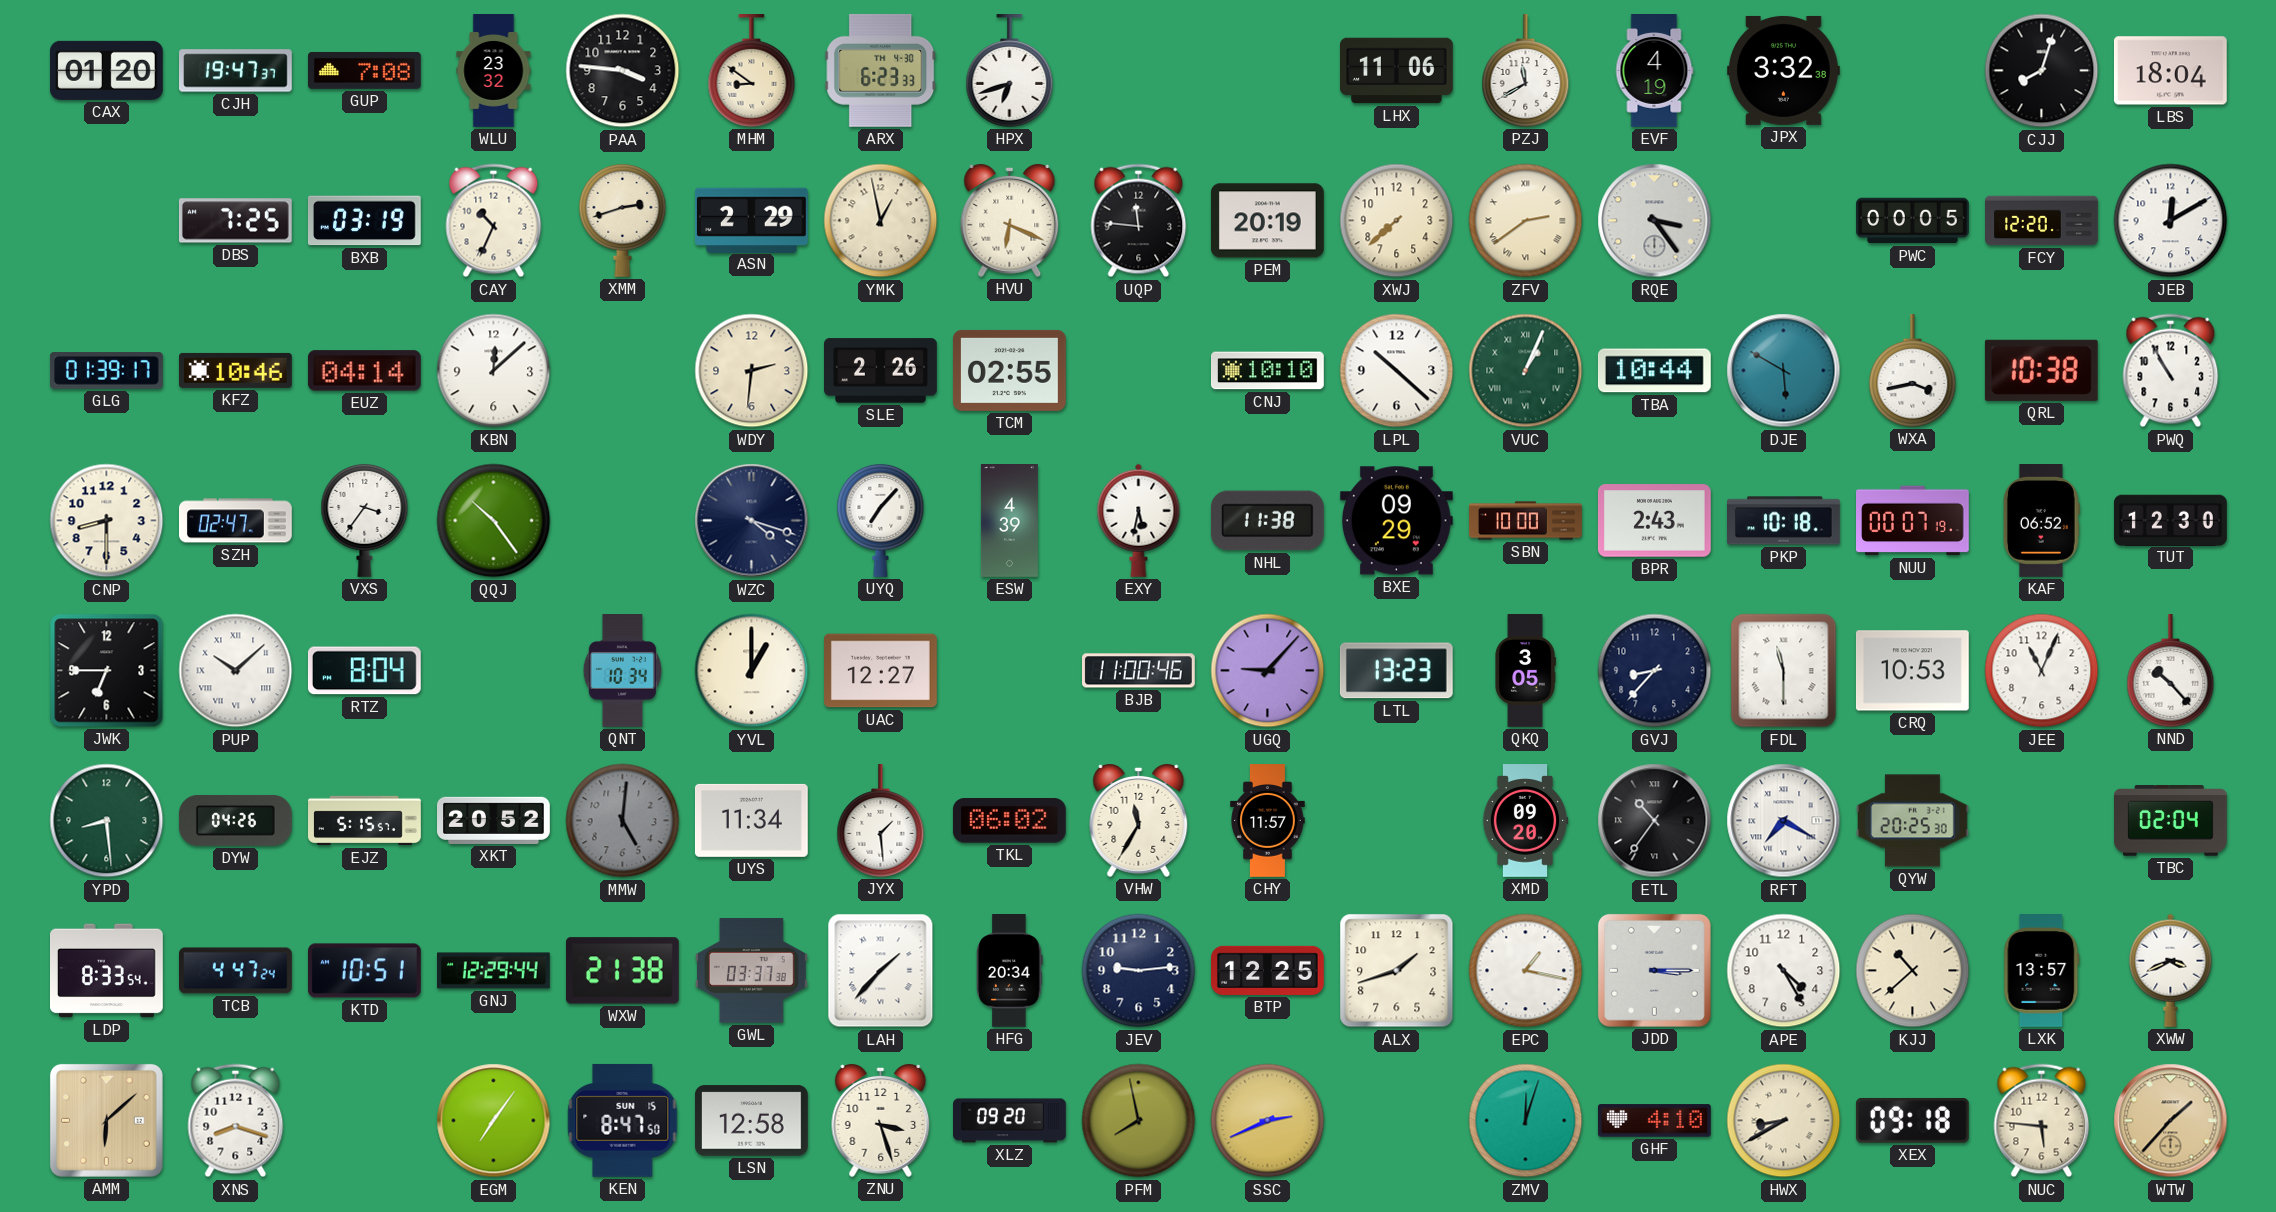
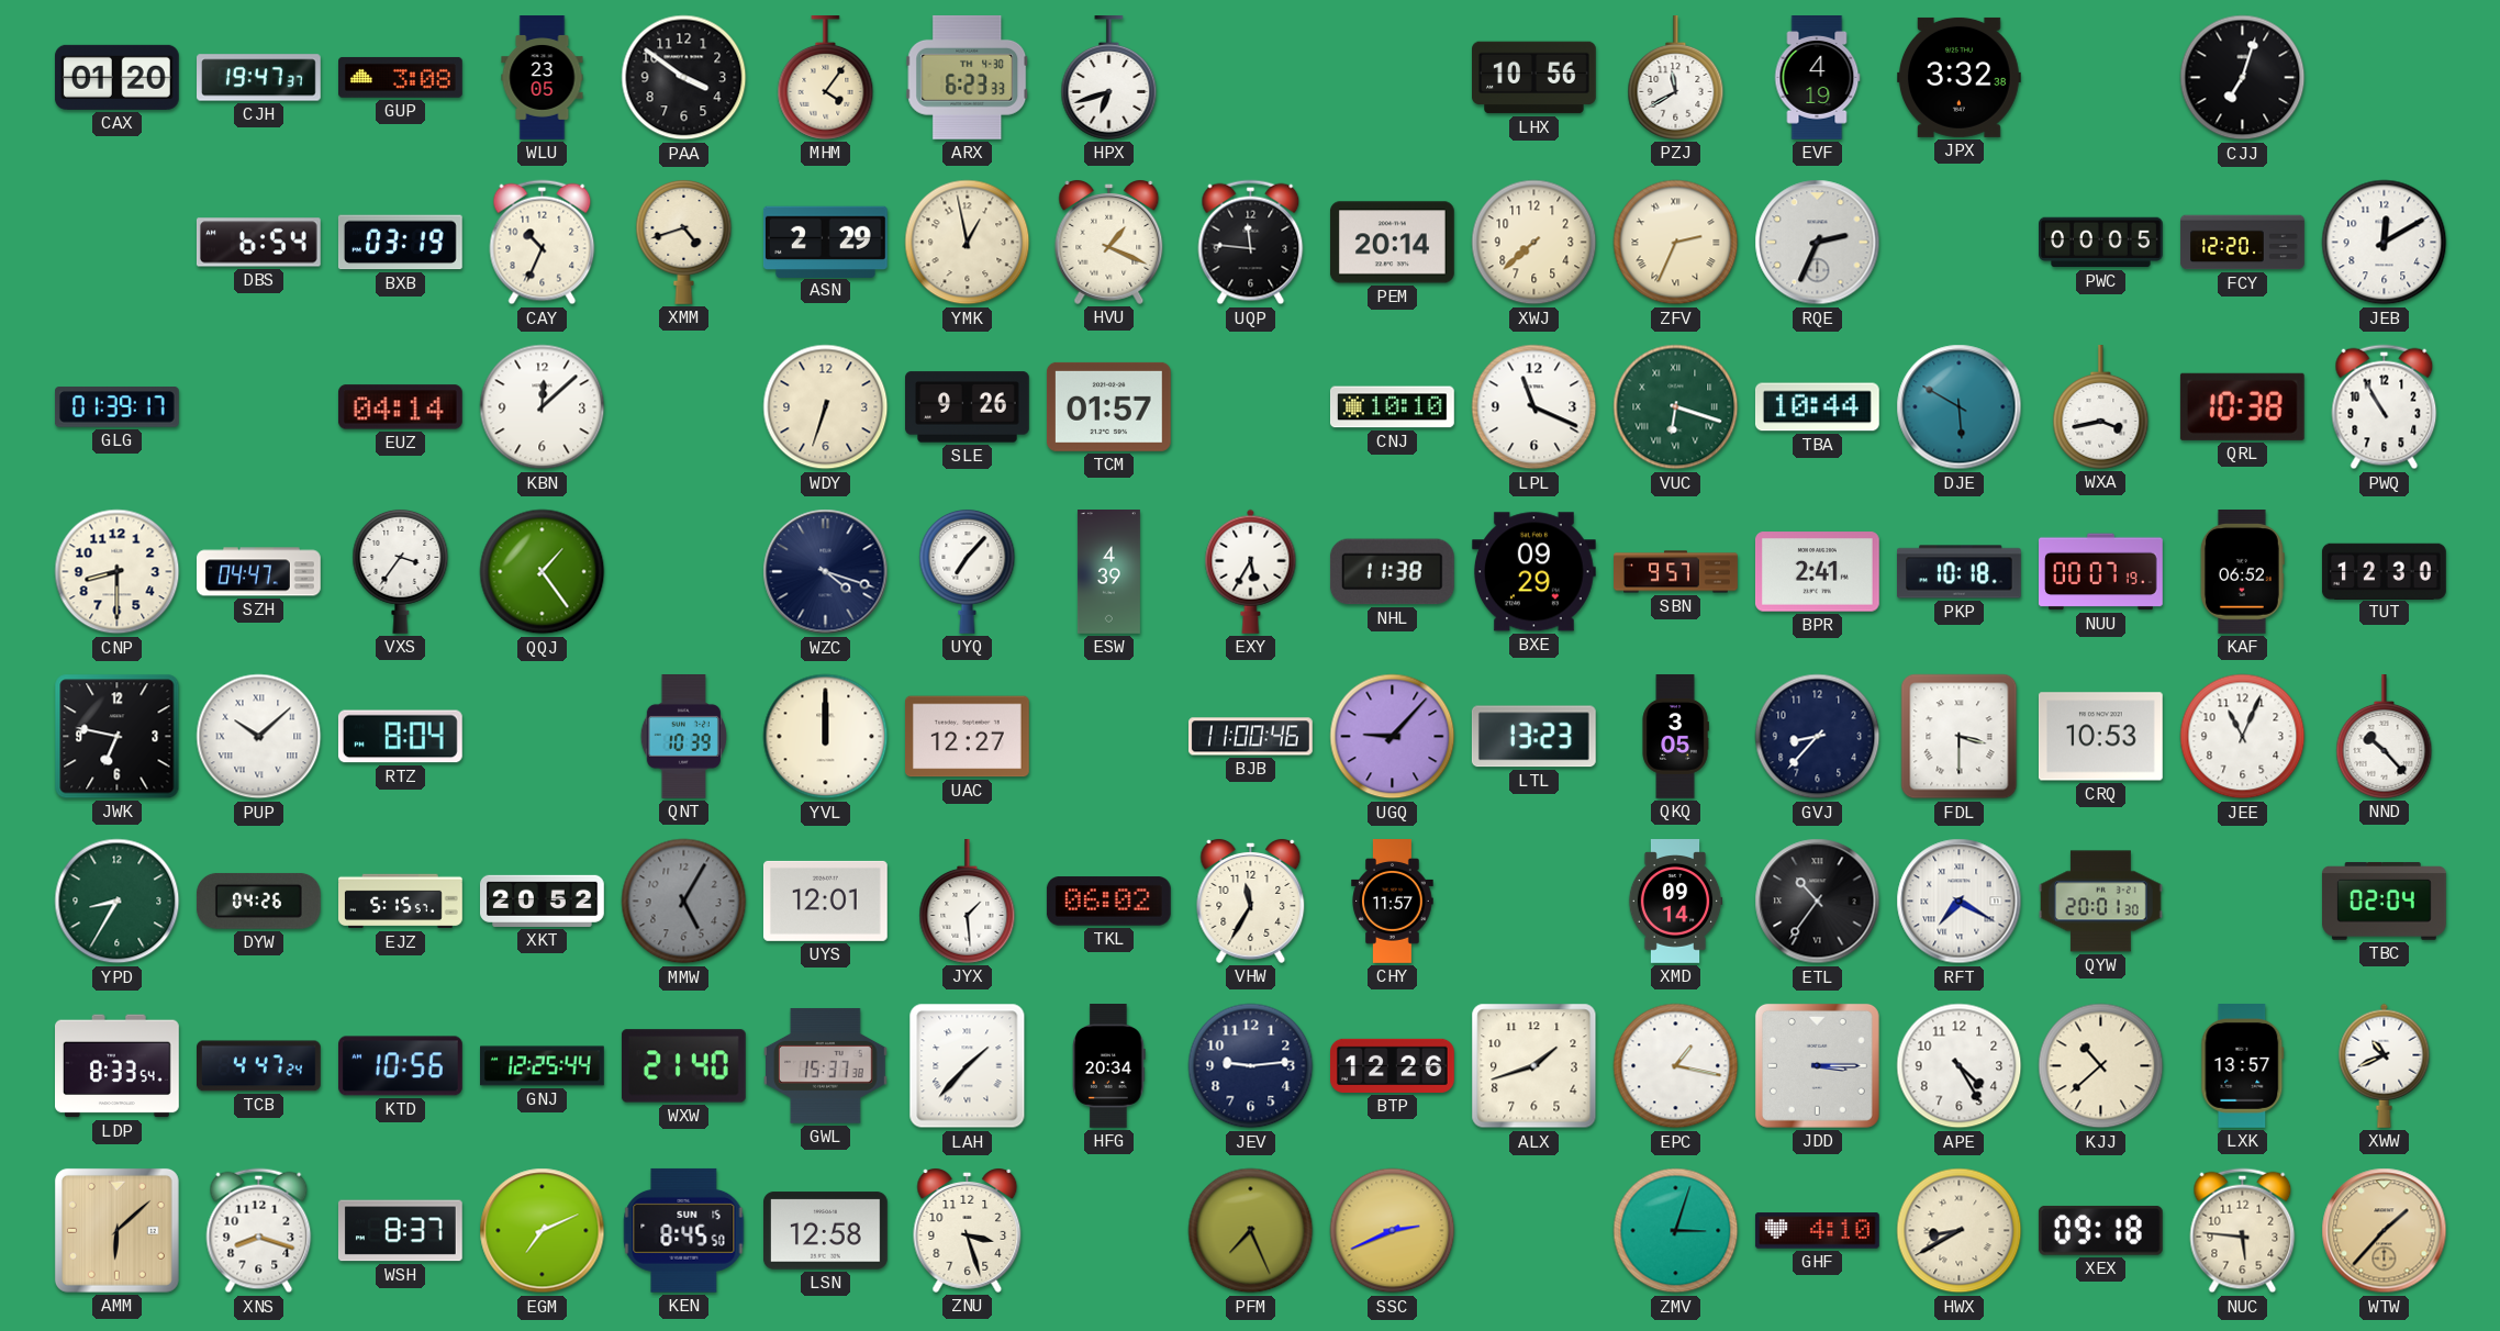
GUP: 7:08 -> 3:08 (401, 78)
WLU: 23:32 -> 23:05 (543, 78)
PAA: 3:46 -> 3:51 (684, 78)
MHM: 8:51 -> 4:06 (826, 78)
LHX: 11:06 -> 10:56 (1534, 78)
CJJ: 8:03 -> 7:03 (2243, 78)
LBS: 18:04 -> none (2170, 71)
DBS: 7:25 -> 6:54 (258, 243)
XMM: 2:42 -> 4:42 (684, 242)
HVU: 6:19 -> 1:19 (1109, 243)
PEM: 20:19 -> 20:14 (1392, 243)
ZFV: 2:39 -> 2:34 (1676, 243)
RQE: 3:24 -> 2:34 (1818, 243)
KFZ: 10:46 -> none (236, 370)
WDY: 2:31 -> 6:33 (826, 407)
SLE: 2:26 -> 9:26 (968, 407)
TCM: 02:55 -> 01:57 (1108, 406)
LPL: 10:22 -> 11:19 (1534, 407)
VUC: 1:04 -> 6:18 (1676, 407)
SZH: 02:47 -> 04:47 (259, 572)
QQJ: 10:24 -> 1:24 (543, 572)
EXY: 5:32 -> 5:35 (1251, 571)
SBN: 10:00 -> 9:57 (1676, 572)
BPR: 2:43 -> 2:41 (1817, 572)
JWK: 6:45 -> 6:47 (118, 737)
QNT: 10:34 -> 10:39 (683, 737)
YVL: 1:00 -> 12:00 (826, 737)
FDL: 11:30 -> 3:30 (1960, 737)
YPD: 8:29 -> 8:35 (118, 902)
MMW: 5:01 -> 5:05 (684, 902)
UYS: 11:34 -> 12:01 (825, 901)
XMD: 09:20 -> 09:14 (1675, 902)
QYW: 20:25 -> 20:01 (2101, 902)
KTD: 10:51 -> 10:56 (401, 1066)
GNJ: 12:29 -> 12:25 (543, 1066)
WXW: 21:38 -> 21:40 (683, 1066)
GWL: 03:37 -> 15:37 (825, 1066)
BTP: 12:25 -> 12:26 (1393, 1065)
XWW: 3:41 -> 10:41 (2385, 1065)
WSH: none -> 8:37 (400, 1231)
EGM: 7:06 -> 7:11 (543, 1231)
KEN: 8:47 -> 8:45 (684, 1230)
XLZ: 09:20 -> none (1010, 1121)
PFM: 7:58 -> 7:26 (1251, 1231)
ZMV: 12:03 -> 3:03 (1676, 1231)
